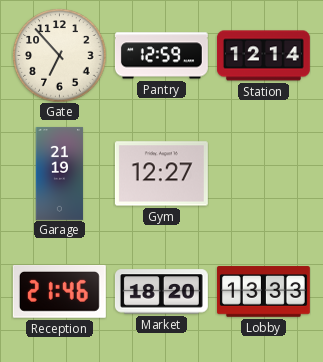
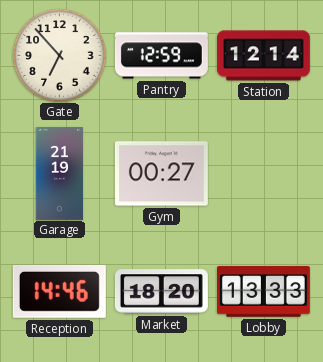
Gym: 12:27 -> 00:27 (161, 174)
Reception: 21:46 -> 14:46 (59, 291)
